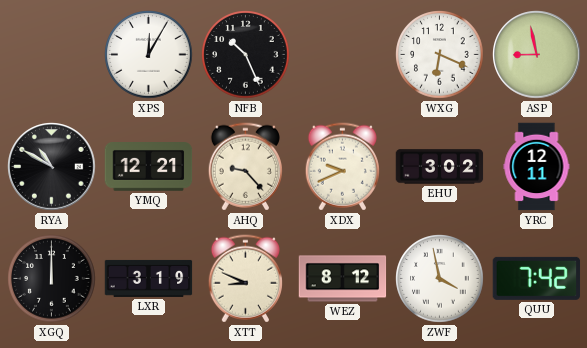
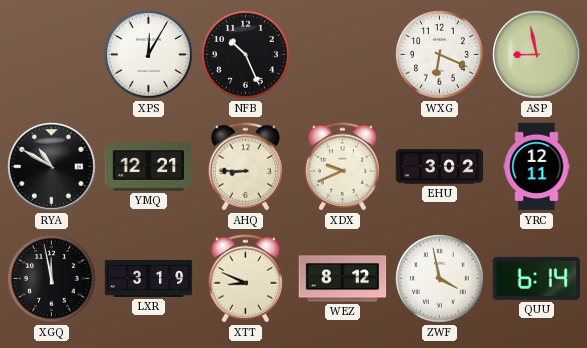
AHQ: 9:23 -> 8:45 (245, 167)
XGQ: 12:00 -> 11:58 (52, 279)
QUU: 7:42 -> 6:14 (537, 278)
